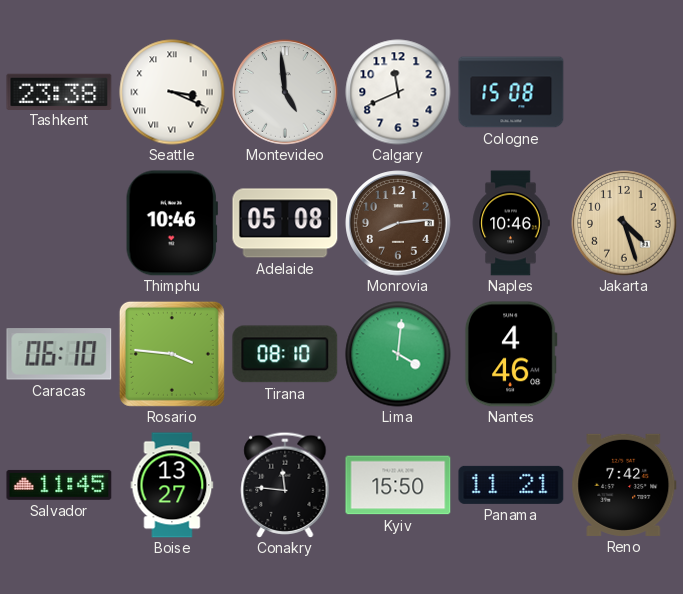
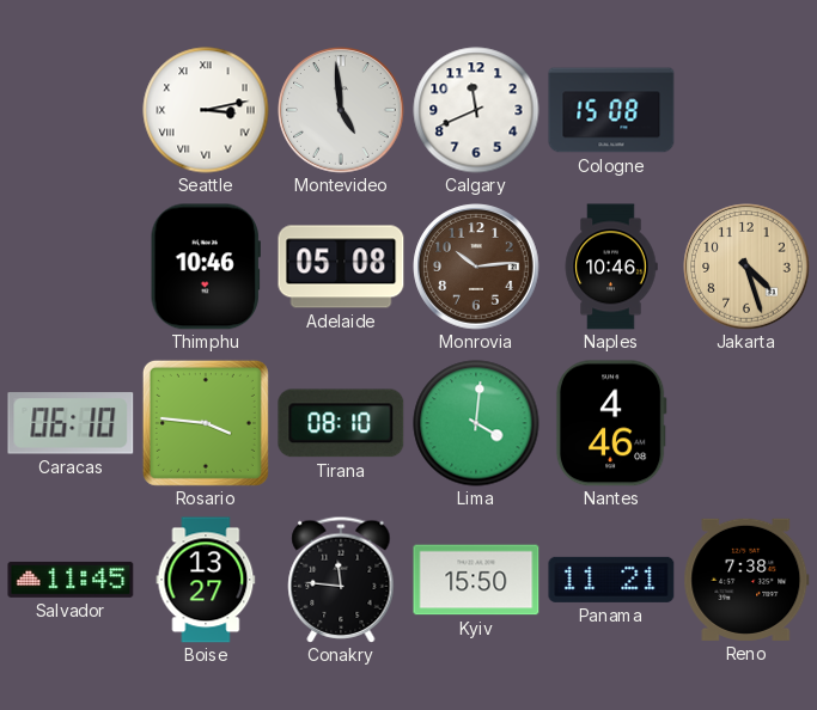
Tashkent: 23:38 -> none (59, 91)
Seattle: 3:19 -> 3:13 (206, 110)
Monrovia: 8:14 -> 10:14 (476, 267)
Reno: 7:42 -> 7:38 (746, 580)
